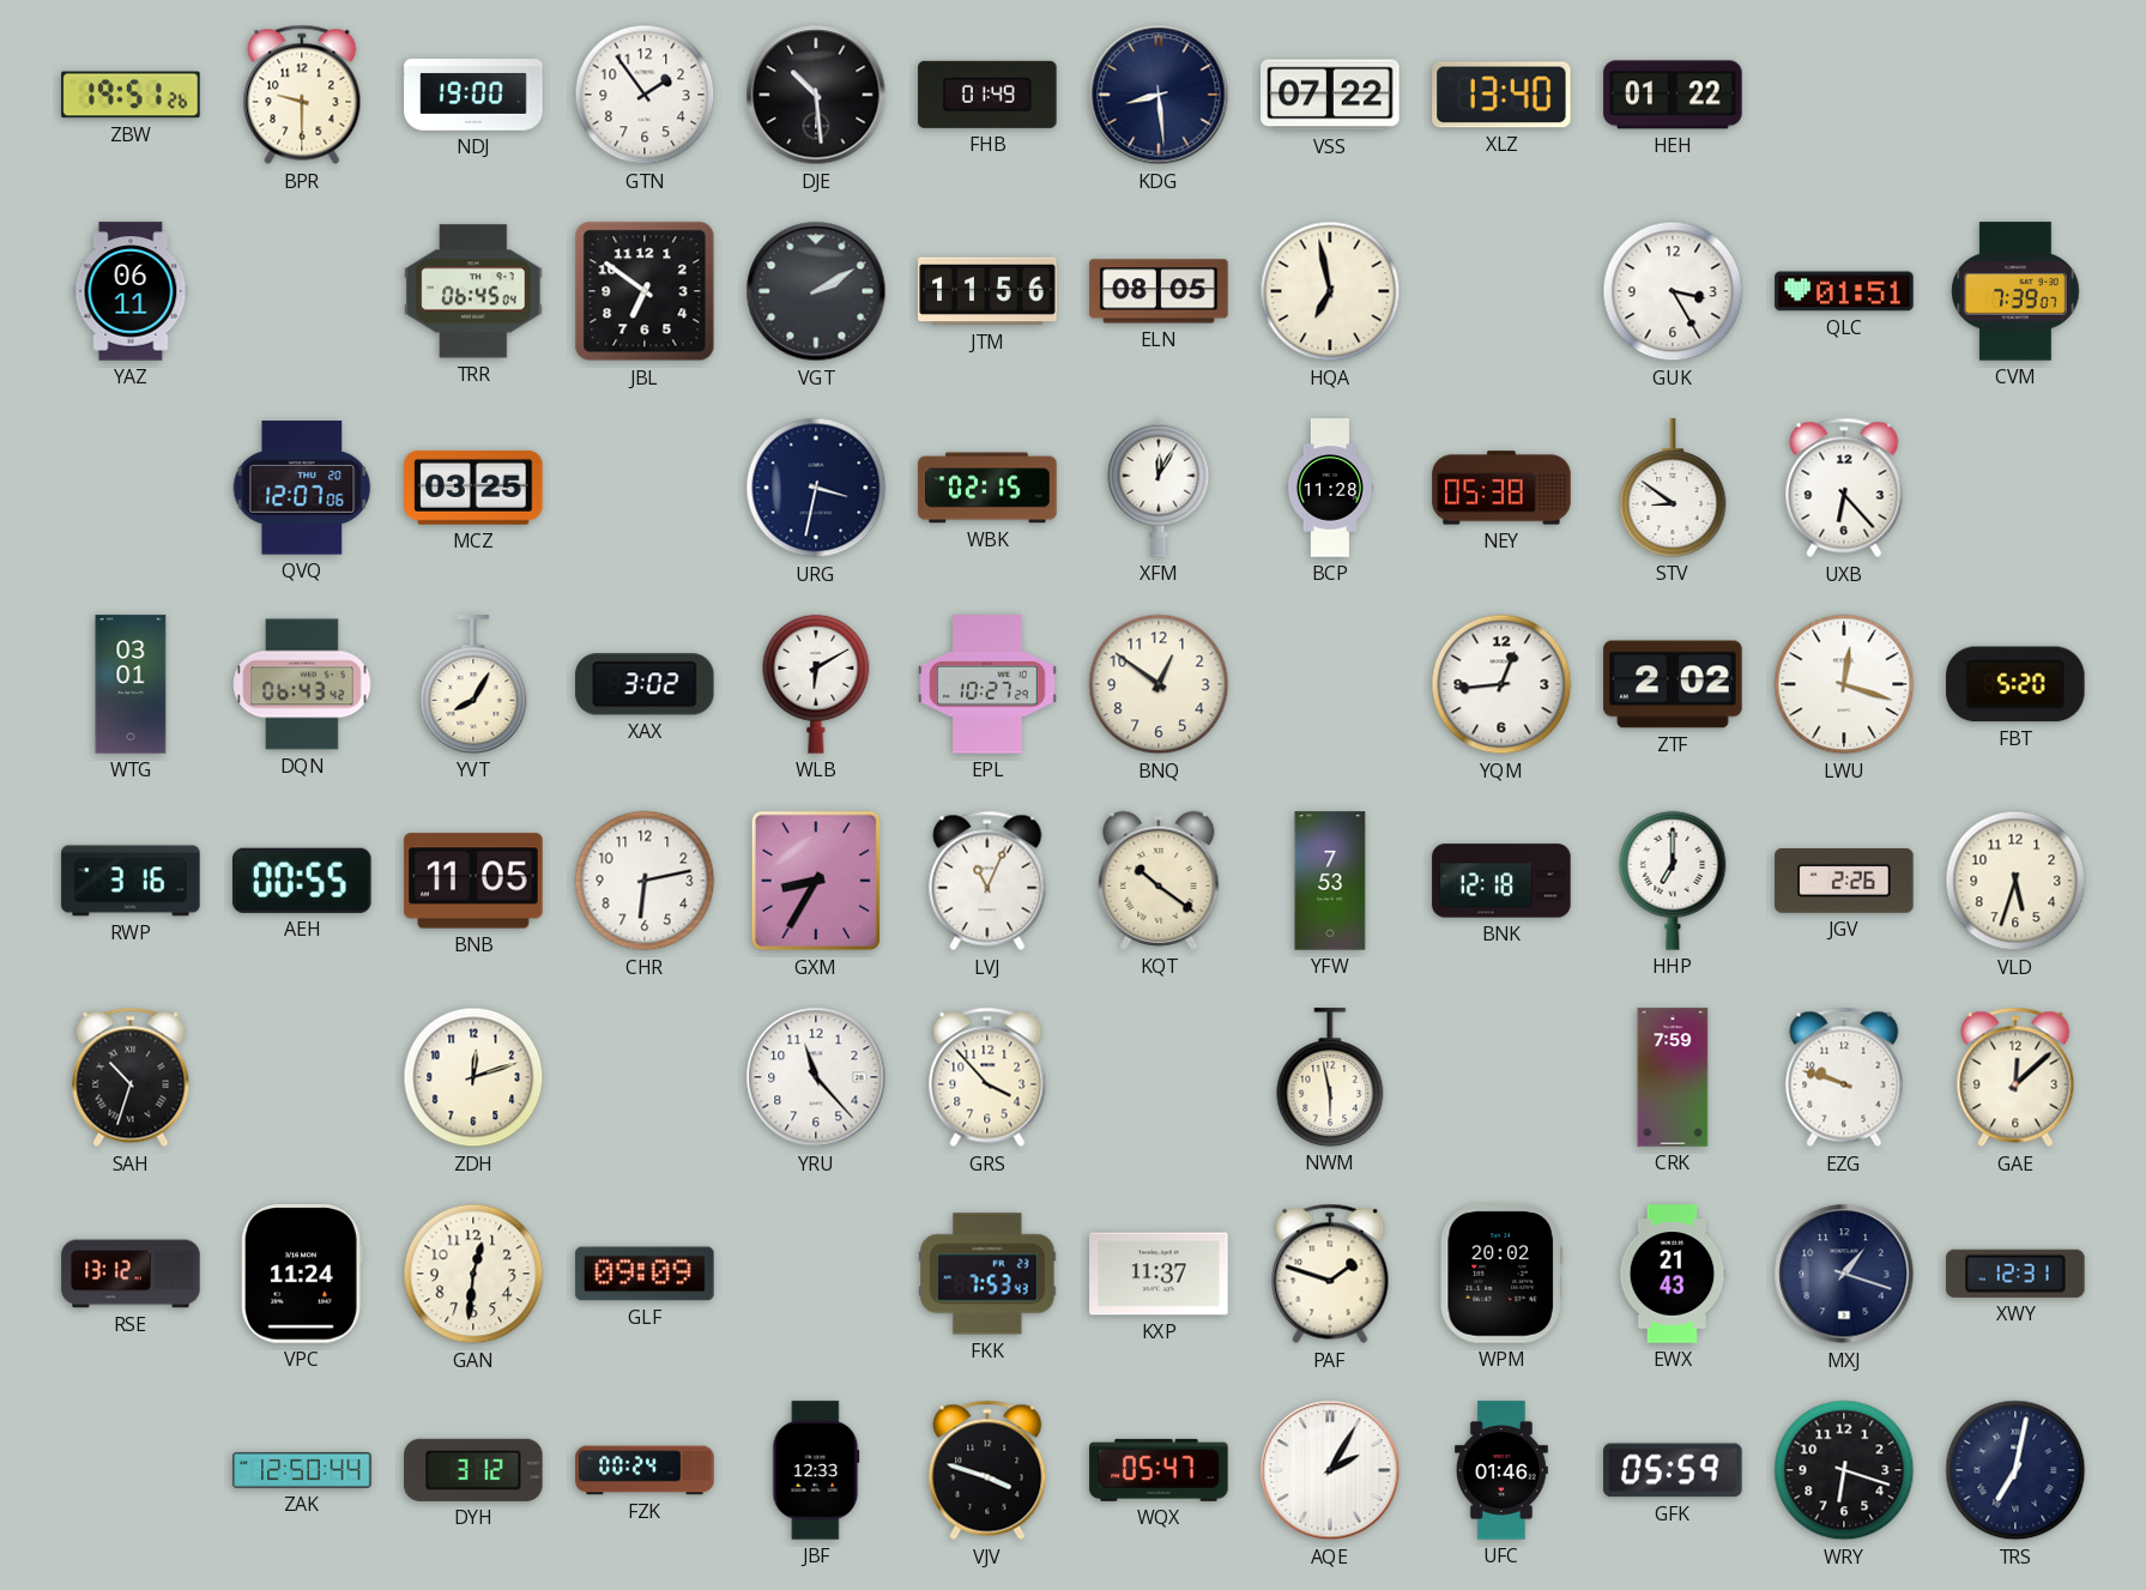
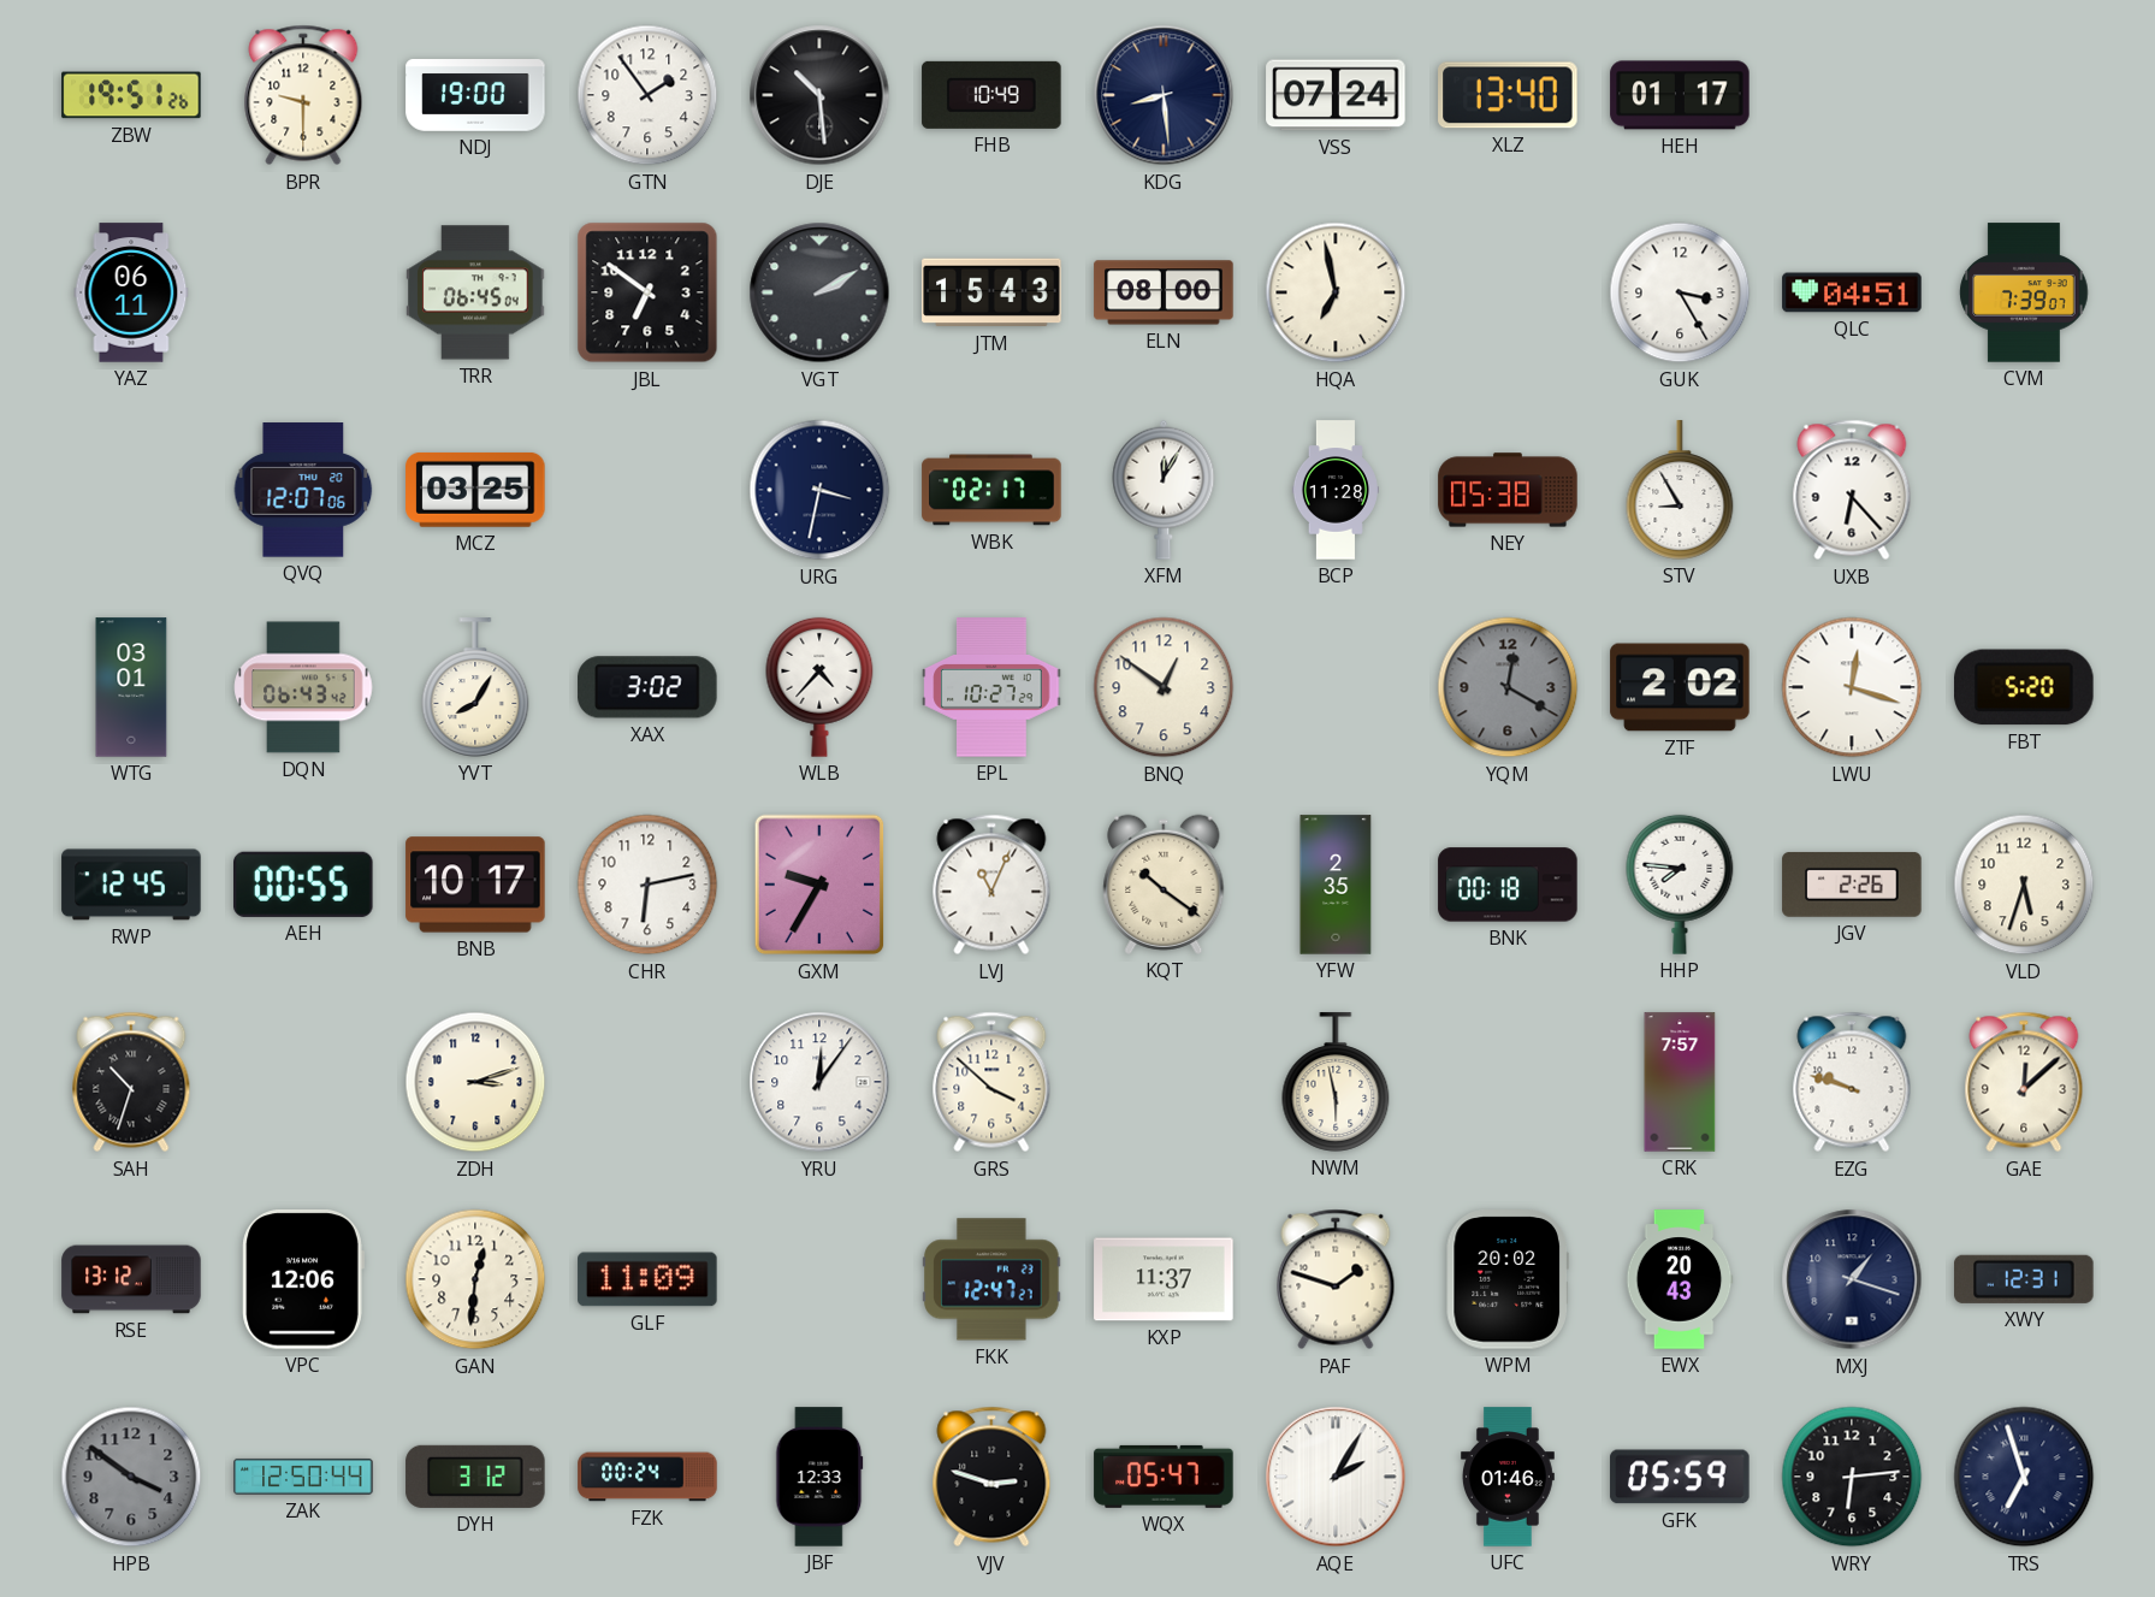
FHB: 01:49 -> 10:49 (991, 95)
VSS: 07:22 -> 07:24 (1336, 95)
HEH: 01:22 -> 01:17 (1680, 95)
JTM: 11:56 -> 15:43 (991, 292)
ELN: 08:05 -> 08:00 (1164, 292)
QLC: 01:51 -> 04:51 (1852, 292)
WBK: 02:15 -> 02:17 (991, 490)
STV: 8:51 -> 8:55 (1680, 490)
WLB: 6:10 -> 4:37 (819, 687)
YQM: 12:44 -> 12:20 (1508, 687)
YQM dial: white -> grey (1508, 687)
RWP: 3:16 -> 12:45 (131, 885)
BNB: 11:05 -> 10:17 (475, 885)
GXM: 8:35 -> 9:35 (819, 885)
YFW: 7:53 -> 2:35 (1336, 885)
BNK: 12:18 -> 00:18 (1508, 885)
HHP: 7:00 -> 7:46 (1680, 885)
ZDH: 12:12 -> 3:12 (475, 1082)
YRU: 11:23 -> 12:06 (819, 1082)
GRS: 3:53 -> 3:52 (991, 1082)
CRK: 7:59 -> 7:57 (1680, 1082)
VPC: 11:24 -> 12:06 (303, 1279)
GLF: 09:09 -> 11:09 (647, 1279)
FKK: 7:53 -> 12:47 (991, 1279)
EWX: 21:43 -> 20:43 (1680, 1279)
HPB: none -> 3:51 (131, 1477)
VJV: 3:48 -> 2:48 (991, 1477)
WRY: 6:18 -> 6:14 (1852, 1477)
TRS: 7:02 -> 6:57 (2024, 1477)
